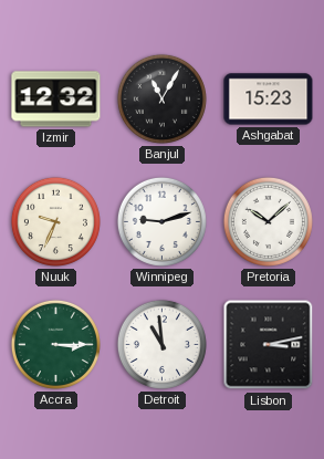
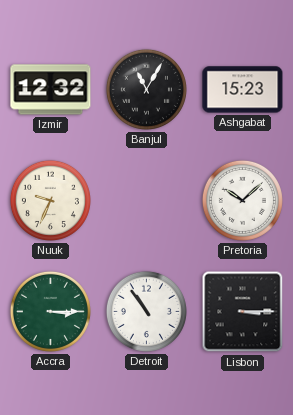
Winnipeg: 9:12 -> none (161, 221)
Detroit: 10:59 -> 10:54 (146, 311)
Lisbon: 3:13 -> 3:15 (243, 312)
